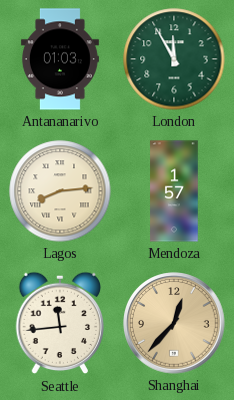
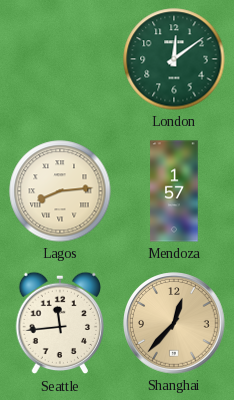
Antananarivo: 01:03 -> none (60, 59)
London: 11:55 -> 12:09 (174, 59)
